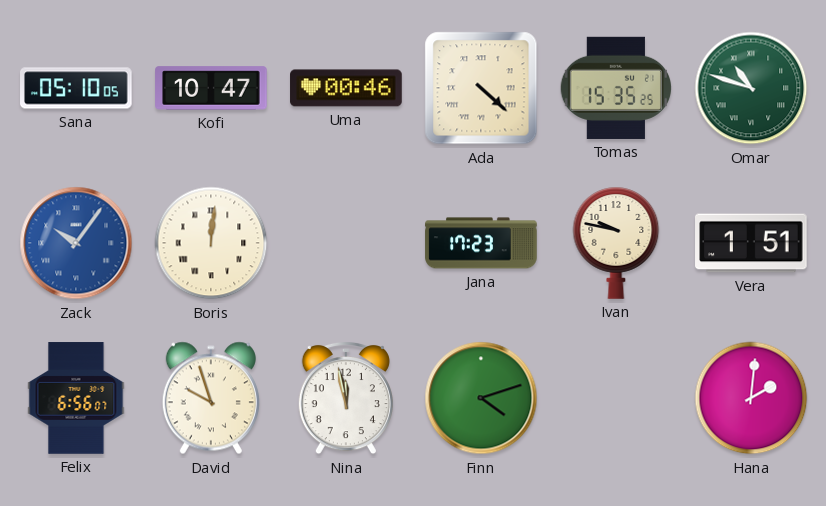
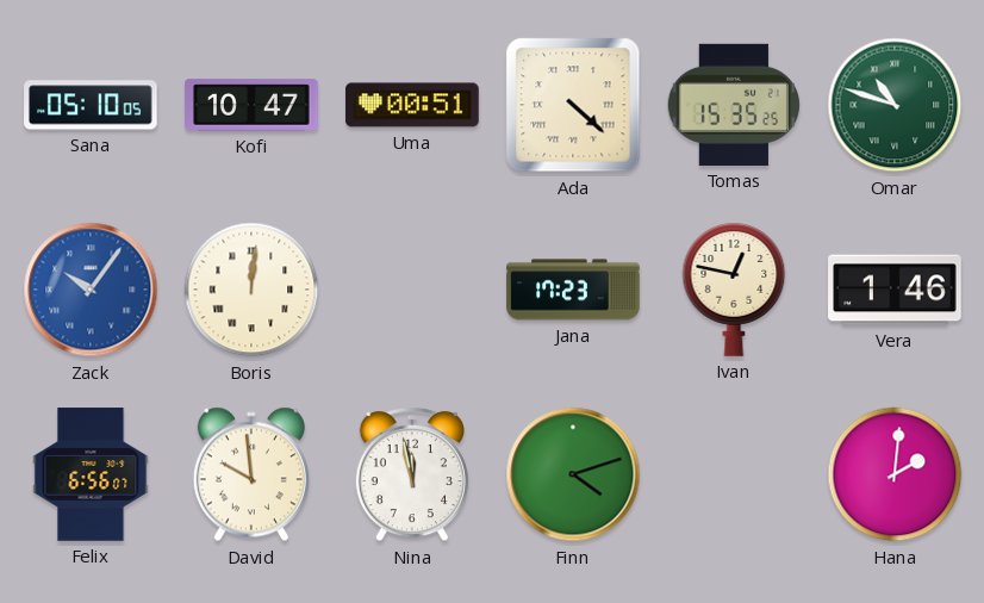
Uma: 00:46 -> 00:51 (412, 105)
Ivan: 9:47 -> 12:47 (734, 290)
Vera: 1:51 -> 1:46 (895, 290)
David: 9:57 -> 9:59 (251, 474)
